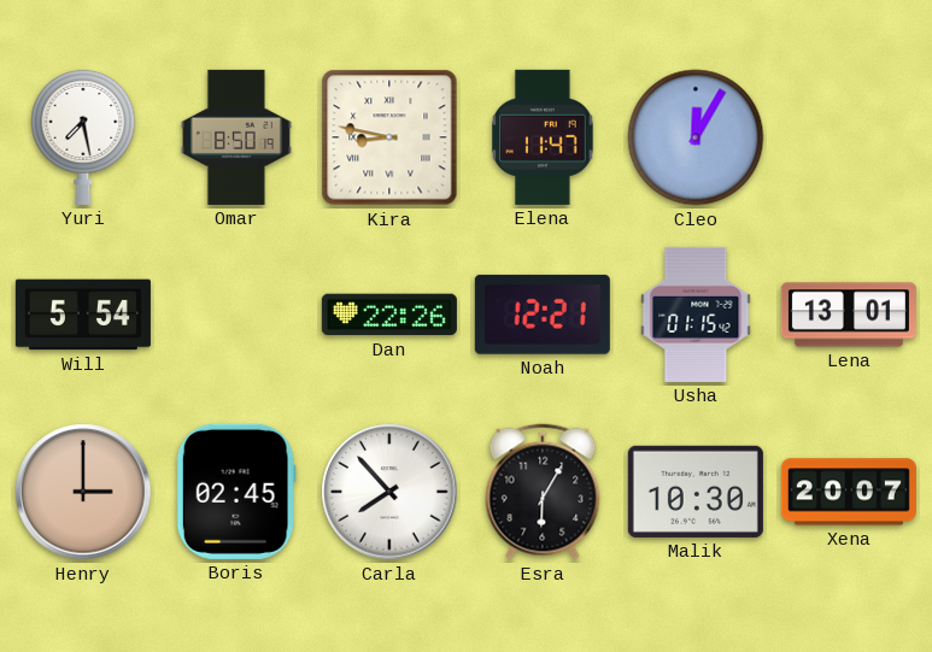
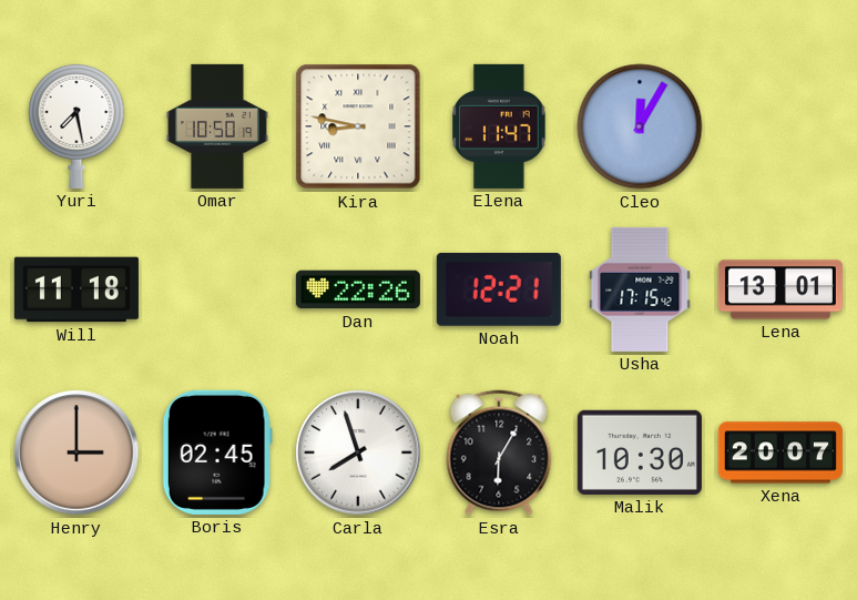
Omar: 8:50 -> 10:50 (217, 126)
Will: 5:54 -> 11:18 (76, 289)
Usha: 01:15 -> 17:15 (640, 289)
Carla: 7:53 -> 7:57 (358, 452)
